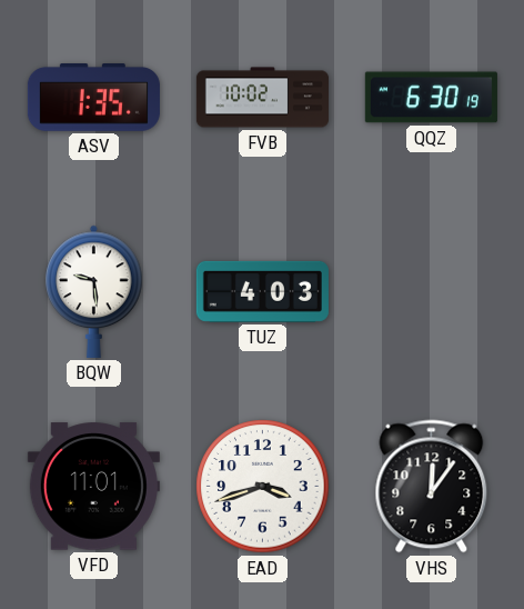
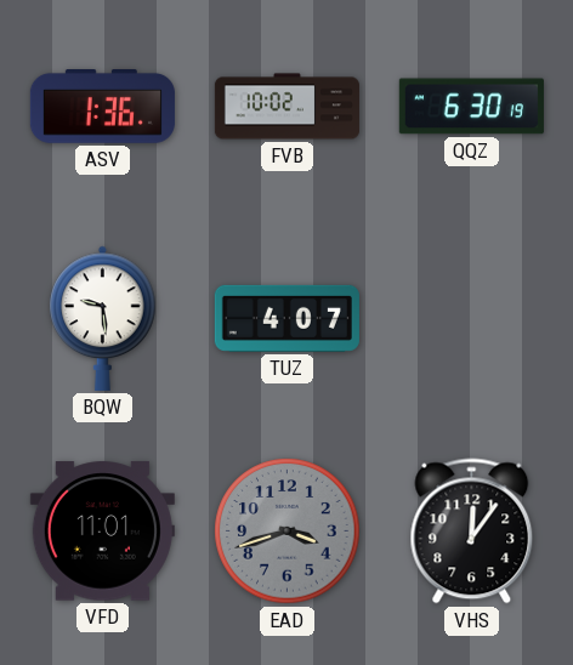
ASV: 1:35 -> 1:36 (102, 107)
TUZ: 4:03 -> 4:07 (286, 318)
EAD dial: white -> grey (288, 532)
